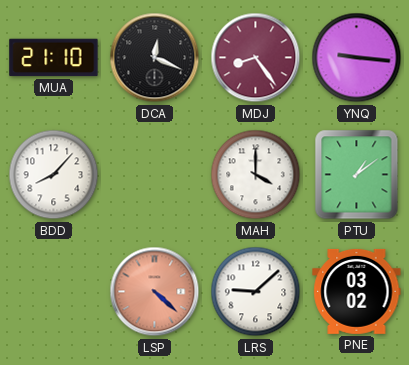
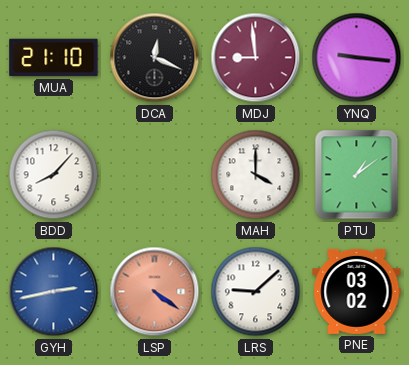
MDJ: 8:24 -> 8:59 (256, 58)
GYH: none -> 2:43 (54, 292)
LSP: 4:22 -> 4:21 (155, 292)
